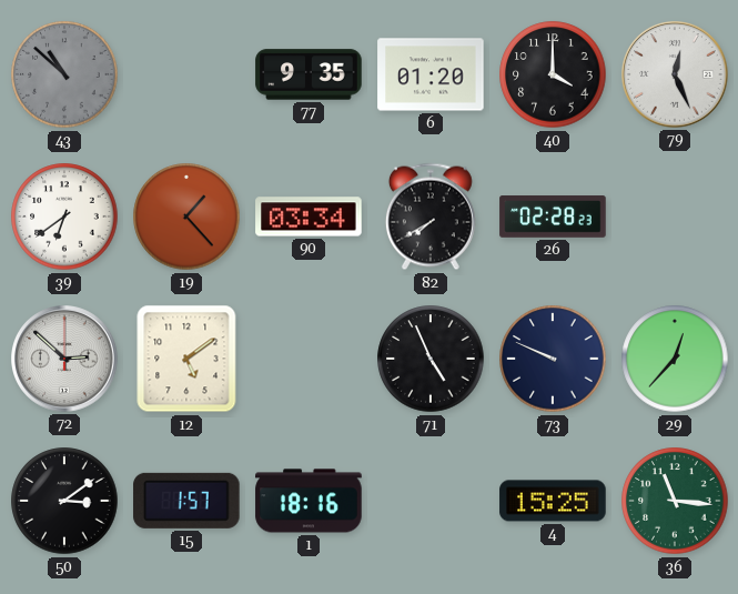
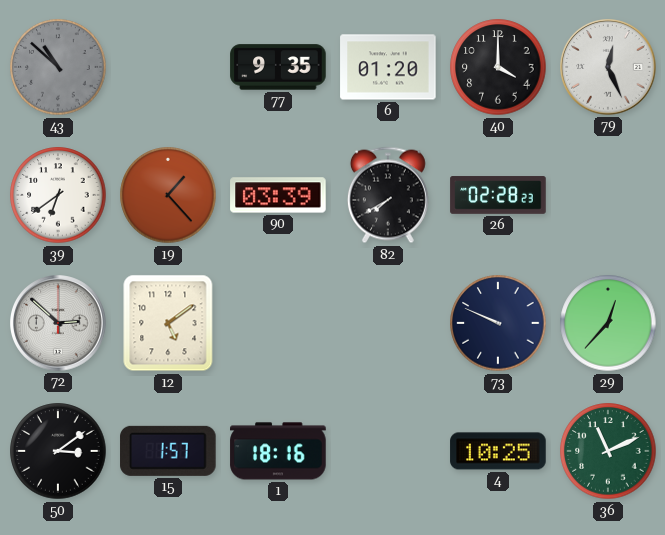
90: 03:34 -> 03:39 (278, 195)
71: 4:56 -> none (431, 359)
4: 15:25 -> 10:25 (498, 451)
36: 11:16 -> 11:11 (608, 451)
